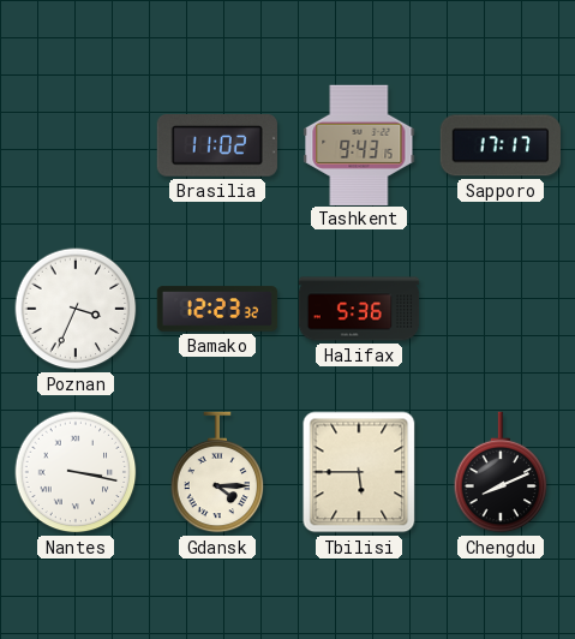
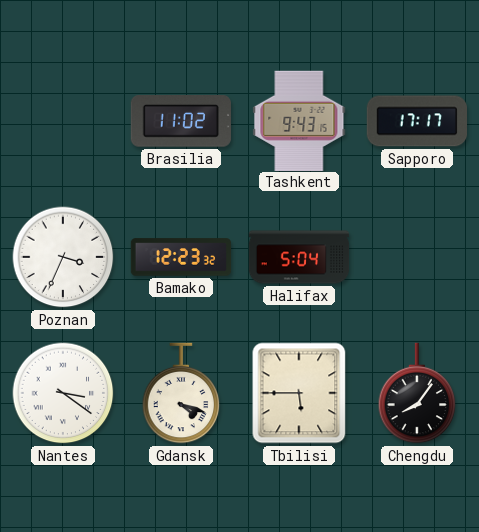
Halifax: 5:36 -> 5:04 (299, 257)
Nantes: 3:17 -> 3:21 (63, 393)
Gdansk: 4:15 -> 4:18 (181, 393)
Chengdu: 8:11 -> 8:06 (417, 393)
